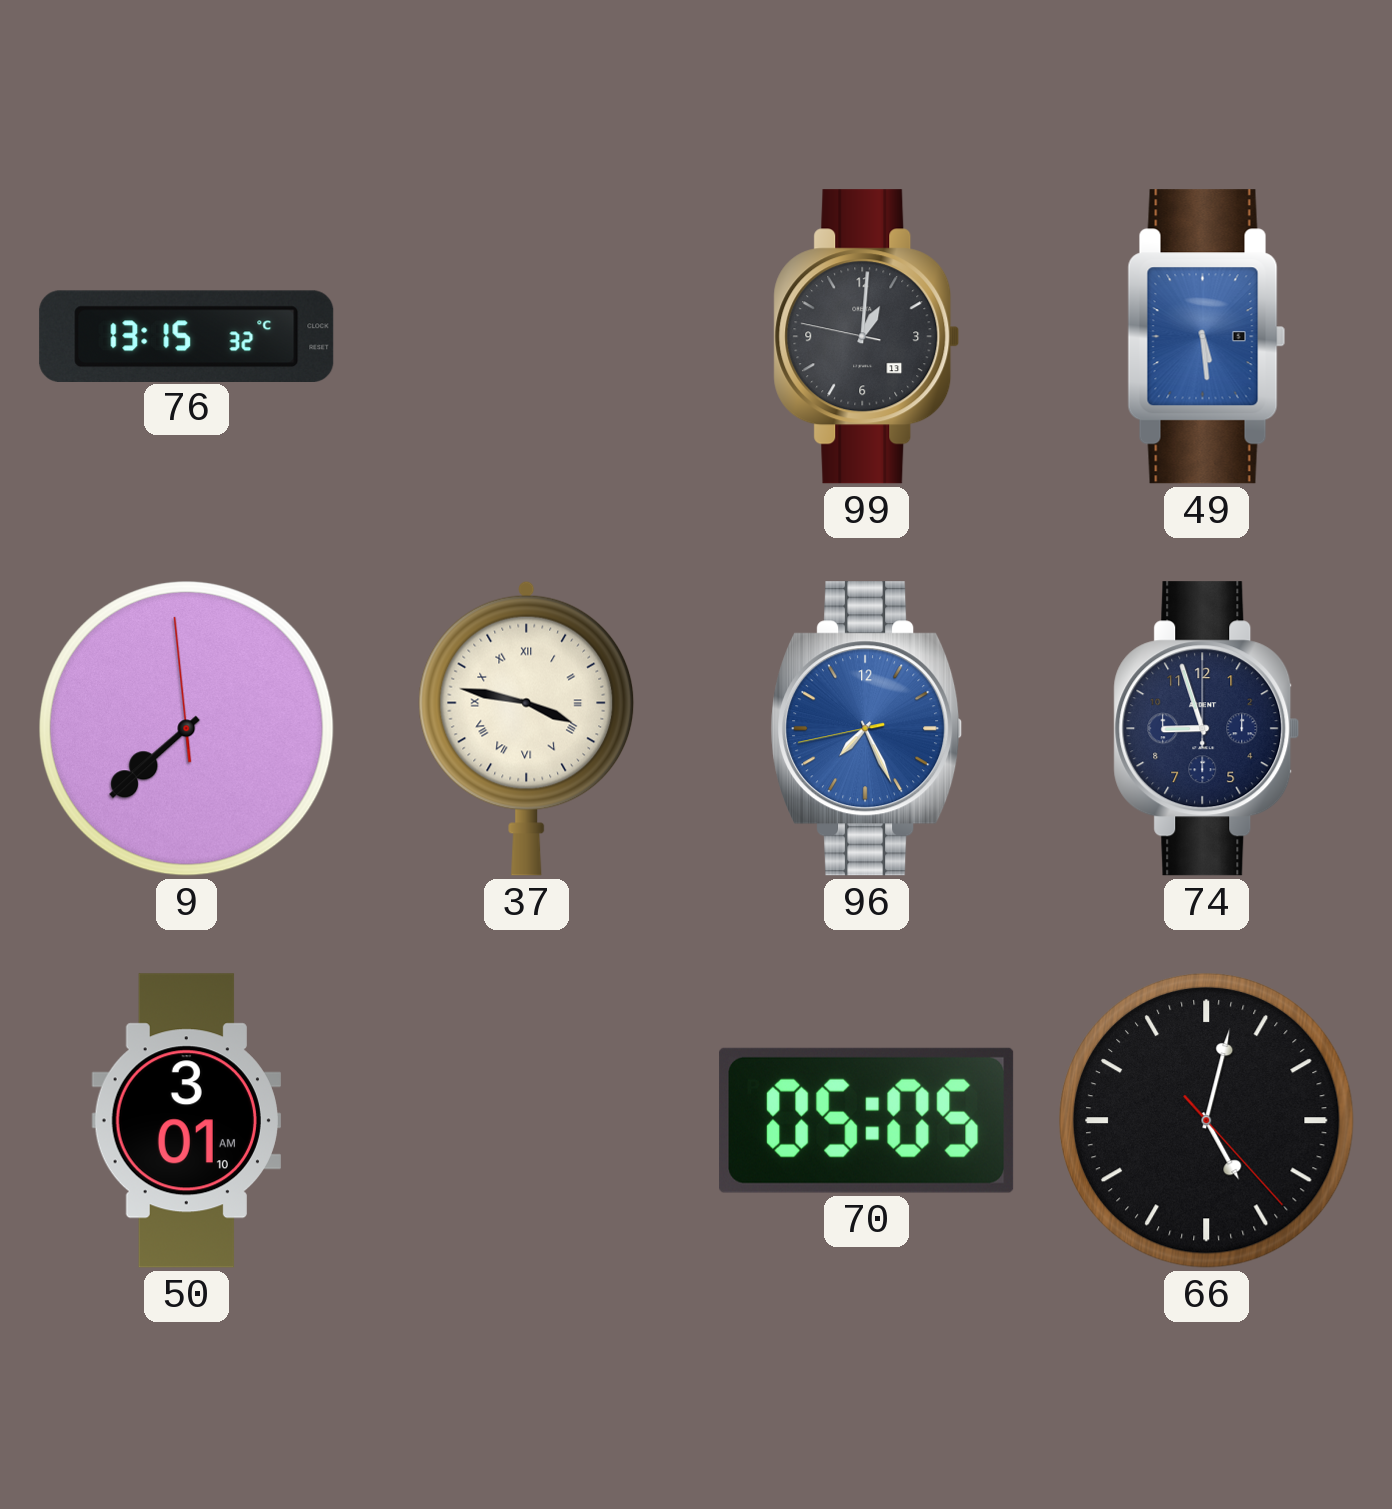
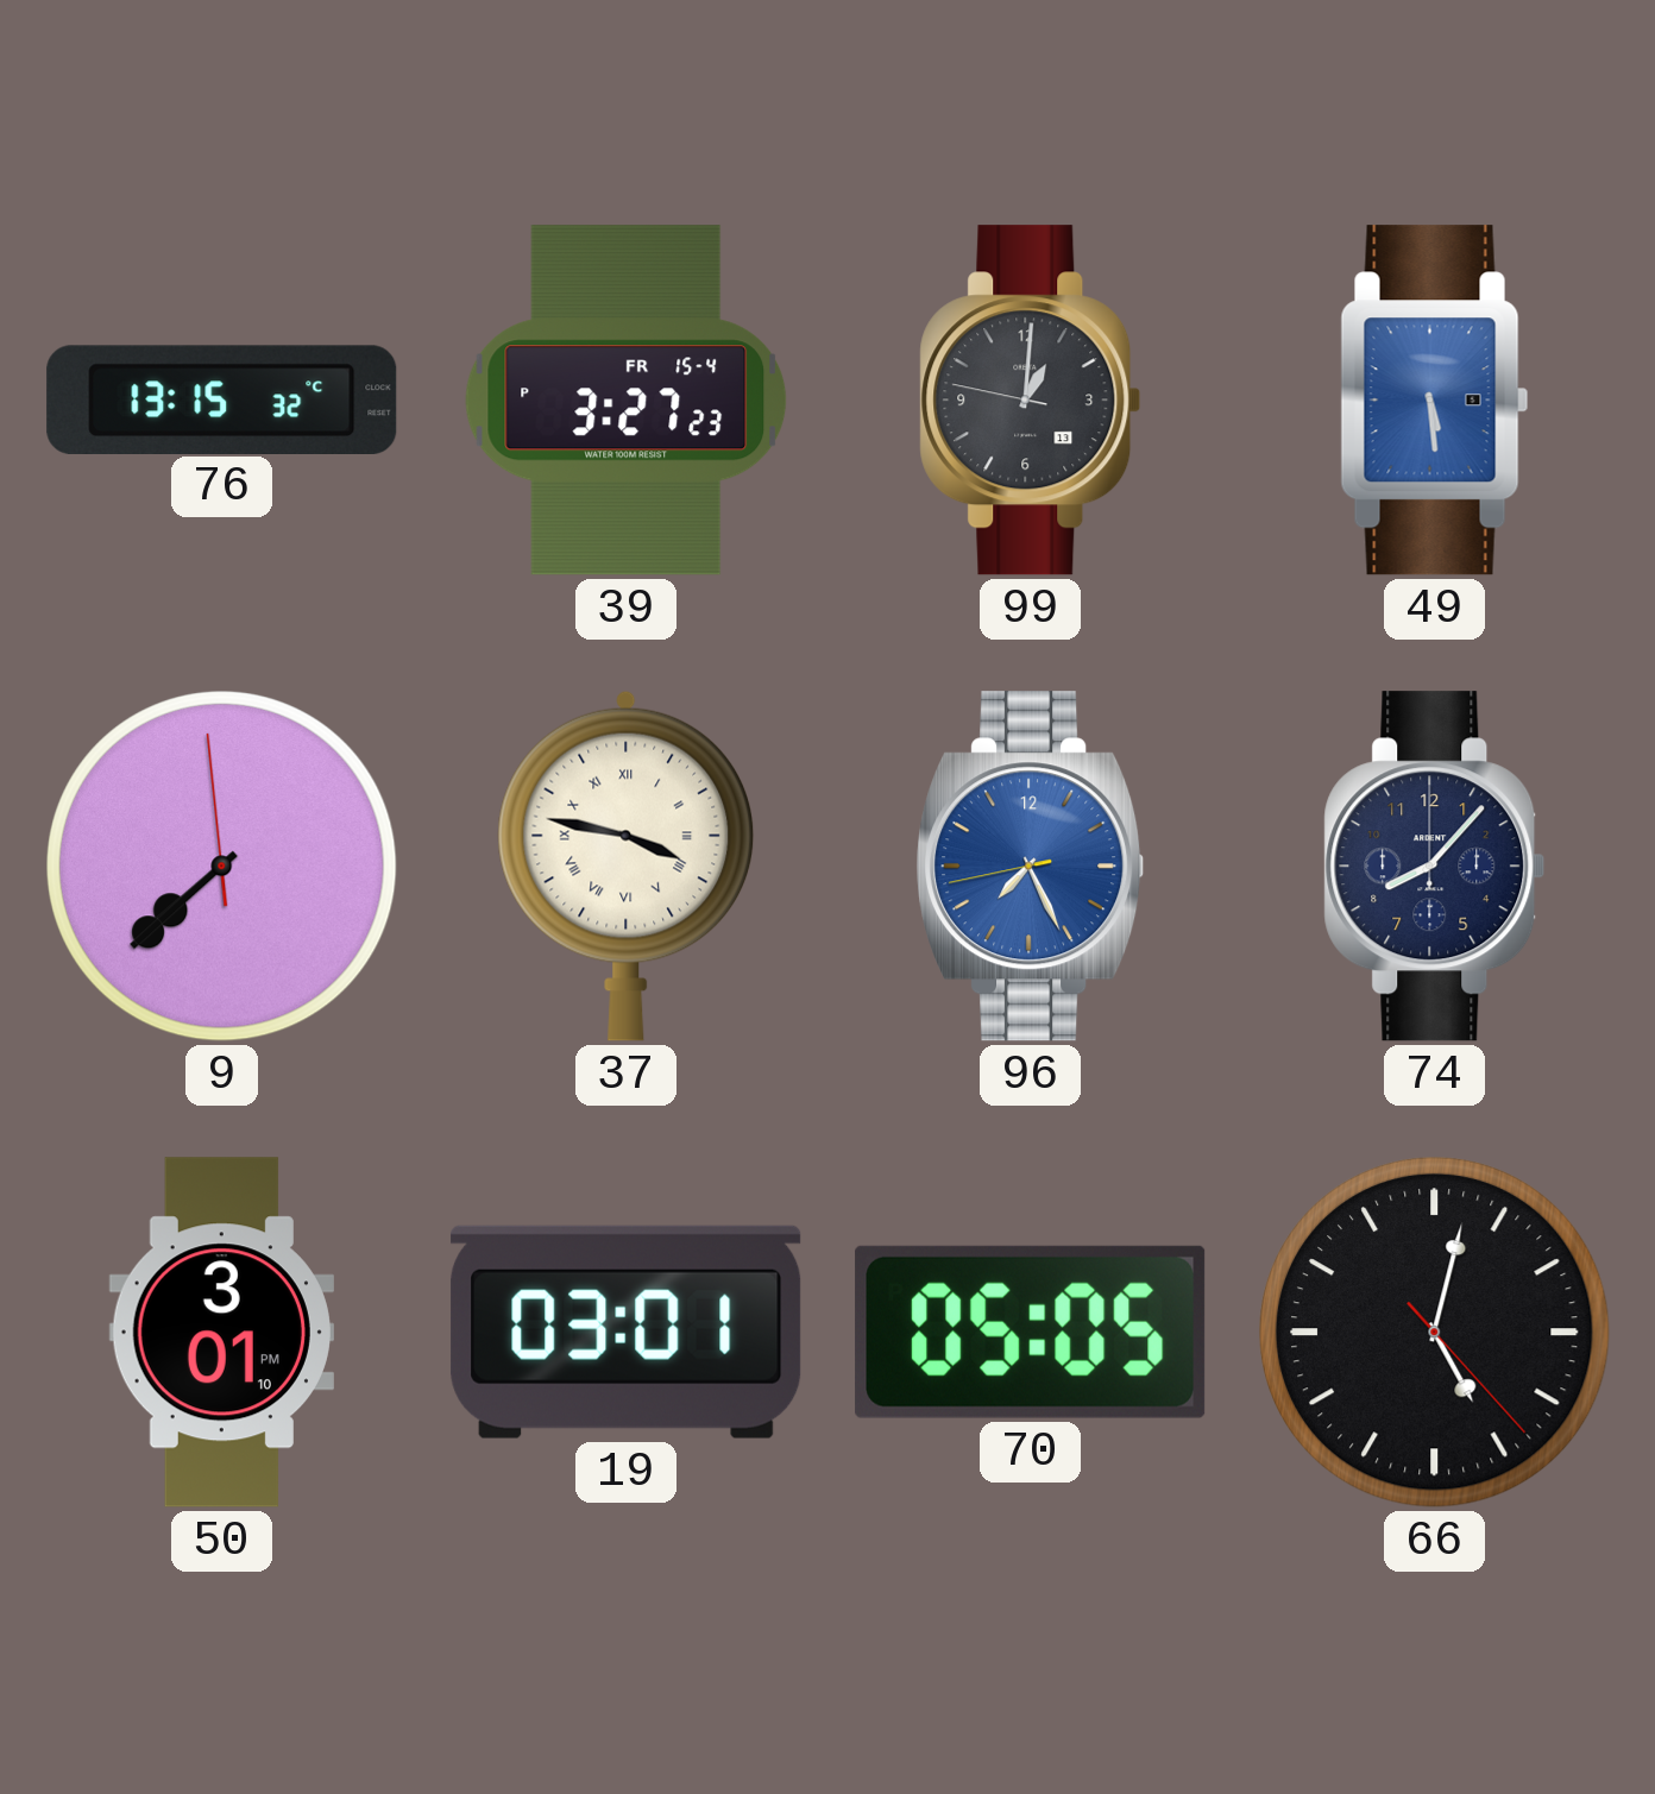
39: none -> 3:27 (627, 401)
74: 8:57 -> 8:07 (1435, 867)
50: 3:01:10 AM -> 3:01:10 PM (221, 1333)
19: none -> 03:01 (627, 1332)
